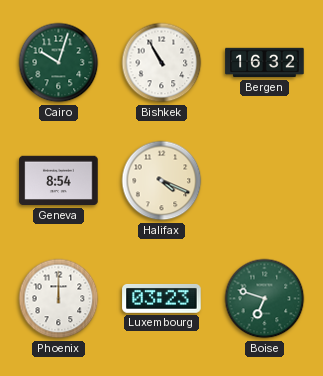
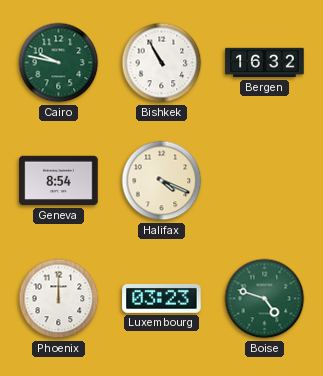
Cairo: 10:03 -> 9:47 (59, 63)
Boise: 6:48 -> 4:48 (265, 299)
